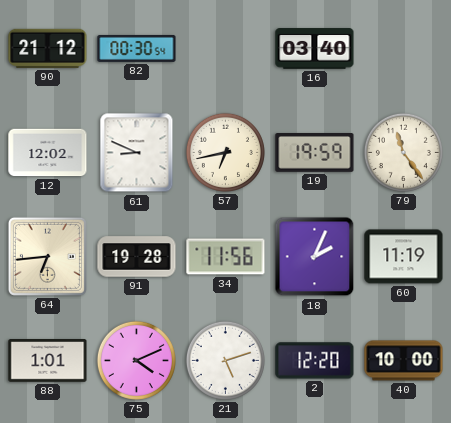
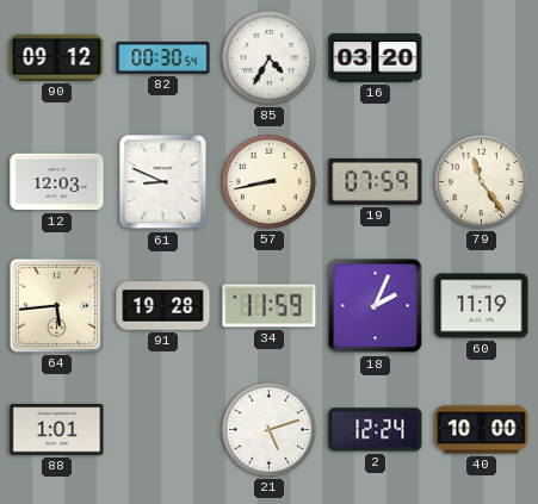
90: 21:12 -> 09:12 (57, 57)
85: none -> 4:35 (268, 57)
16: 03:40 -> 03:20 (376, 58)
12: 12:02 -> 12:03 (57, 182)
57: 6:43 -> 8:43 (268, 181)
19: 19:59 -> 07:59 (376, 182)
64: 6:44 -> 5:44 (56, 305)
34: 11:56 -> 11:59 (270, 306)
75: 4:11 -> none (136, 360)
2: 12:20 -> 12:24 (376, 430)
